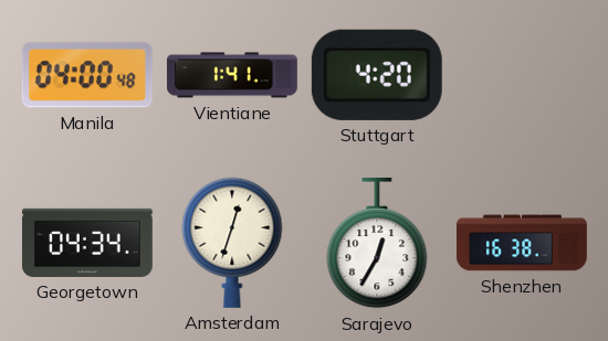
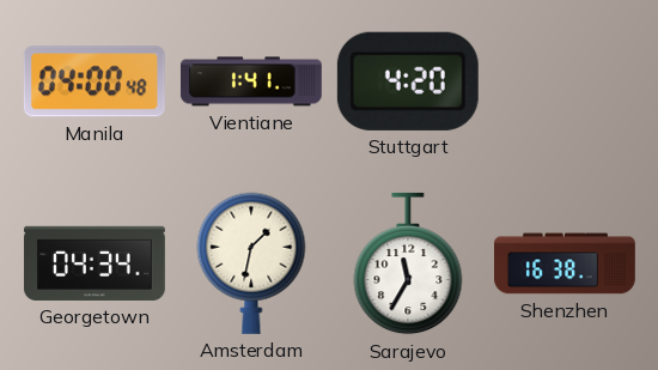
Amsterdam: 12:33 -> 1:32 (251, 263)
Sarajevo: 12:35 -> 11:35 (408, 263)
